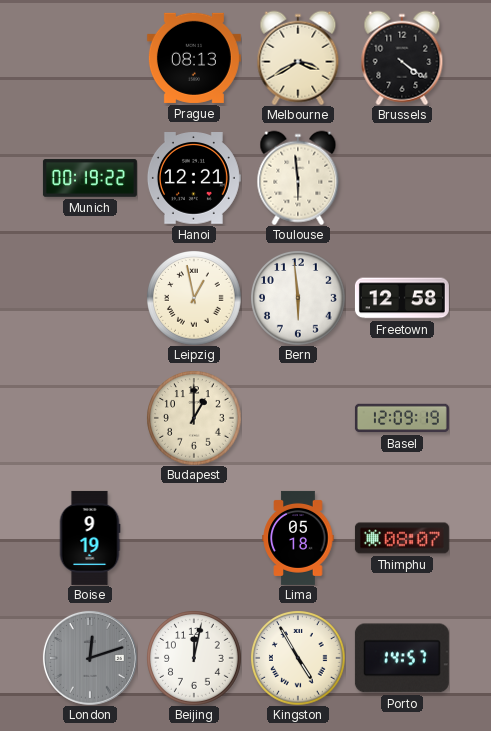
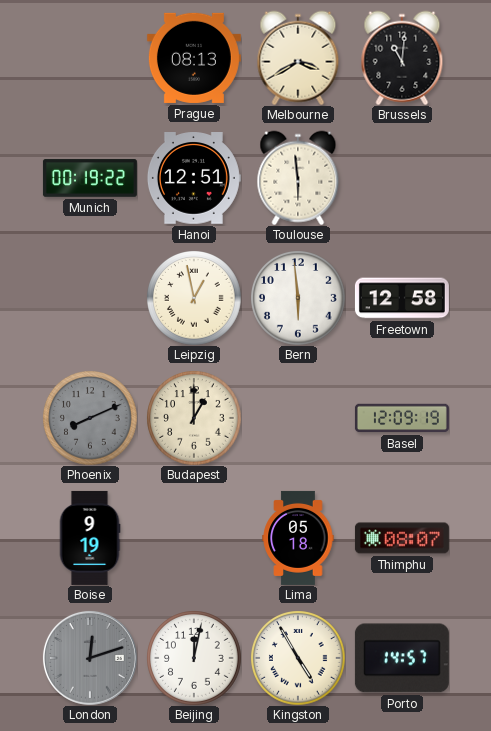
Brussels: 4:21 -> 11:01 (402, 58)
Hanoi: 12:21 -> 12:51 (194, 179)
Phoenix: none -> 8:11 (90, 418)
